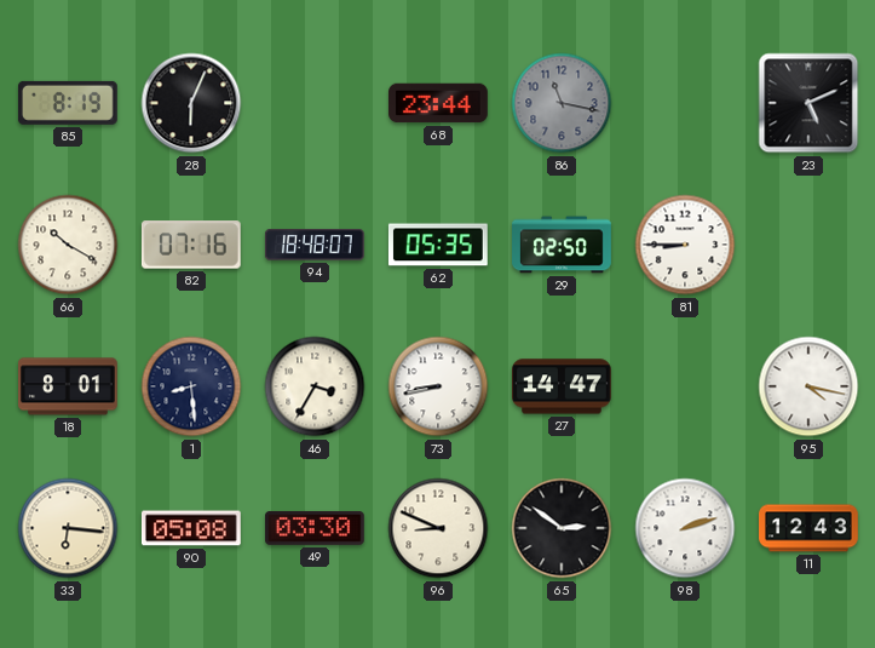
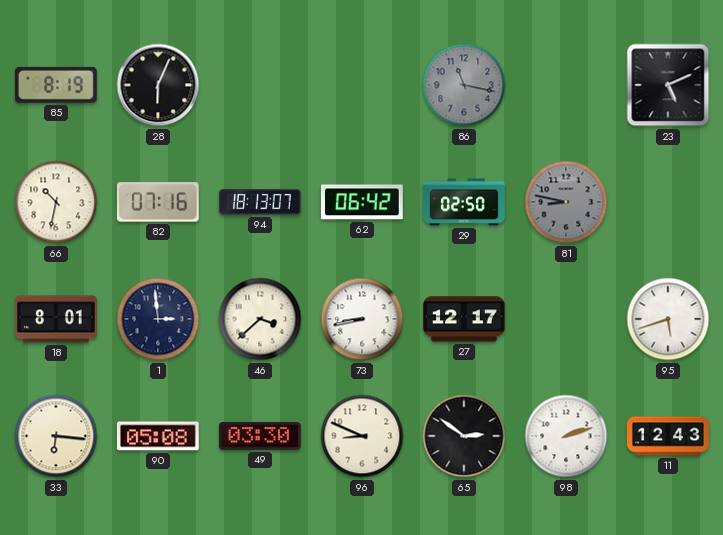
68: 23:44 -> none (439, 103)
66: 10:20 -> 10:32 (56, 202)
94: 18:48 -> 18:13 (260, 202)
62: 05:35 -> 06:42 (362, 202)
81: 8:45 -> 8:47 (566, 202)
81 dial: white -> grey (566, 202)
1: 8:29 -> 2:59 (158, 319)
46: 3:35 -> 3:38 (260, 319)
27: 14:47 -> 12:17 (465, 319)
95: 4:17 -> 5:42 (668, 319)
